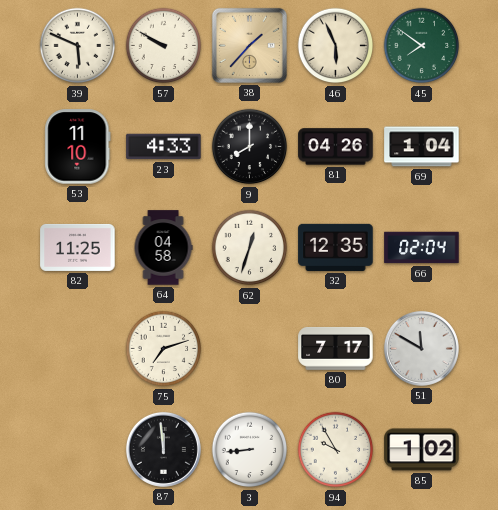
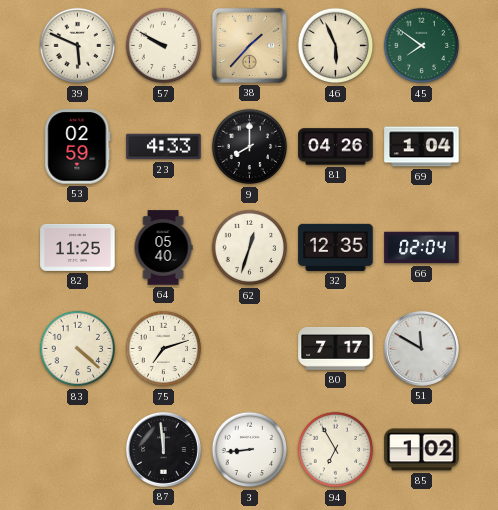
53: 11:10 -> 02:59 (78, 147)
64: 04:58 -> 05:40 (163, 248)
83: none -> 4:22 (78, 349)
94: 9:55 -> 6:55 (336, 450)
